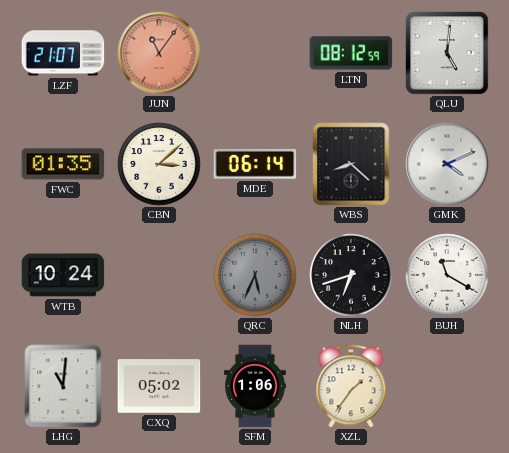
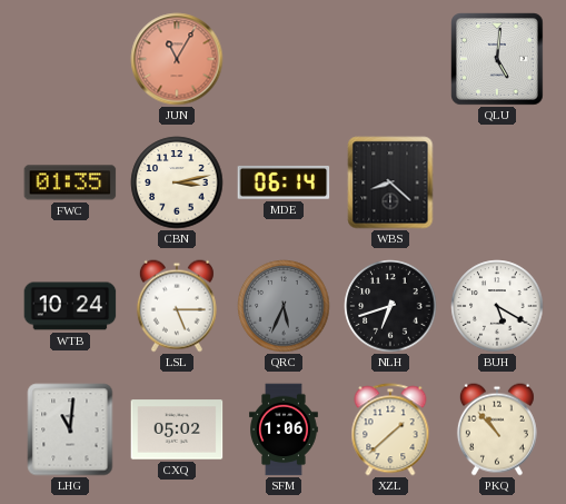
LZF: 21:07 -> none (63, 53)
JUN: 11:06 -> 11:05 (177, 59)
LTN: 08:12 -> none (351, 53)
CBN: 3:08 -> 3:13 (177, 182)
GMK: 4:11 -> none (447, 164)
LSL: none -> 5:15 (177, 306)
BUH: 11:20 -> 5:20 (497, 306)
XZL: 1:36 -> 1:38 (390, 429)
PKQ: none -> 10:53 (497, 429)
